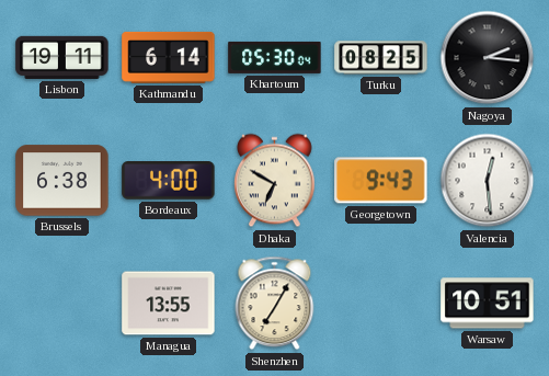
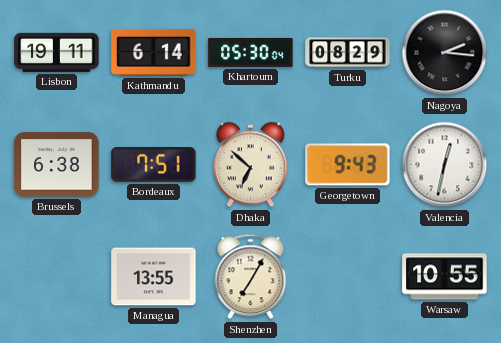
Turku: 08:25 -> 08:29 (348, 53)
Bordeaux: 4:00 -> 7:51 (154, 165)
Dhaka: 6:50 -> 6:52 (251, 165)
Valencia: 12:29 -> 12:32 (445, 165)
Warsaw: 10:51 -> 10:55 (445, 277)
